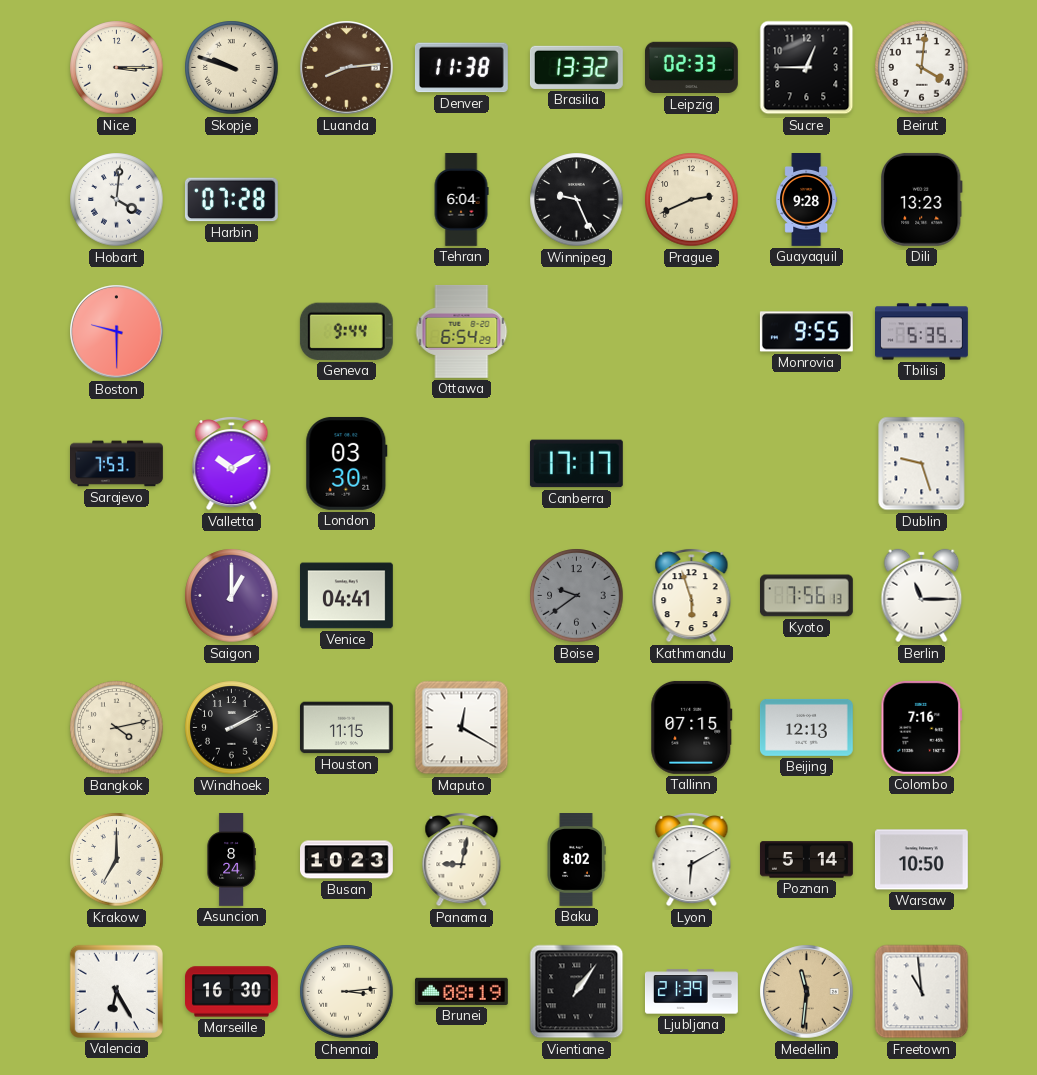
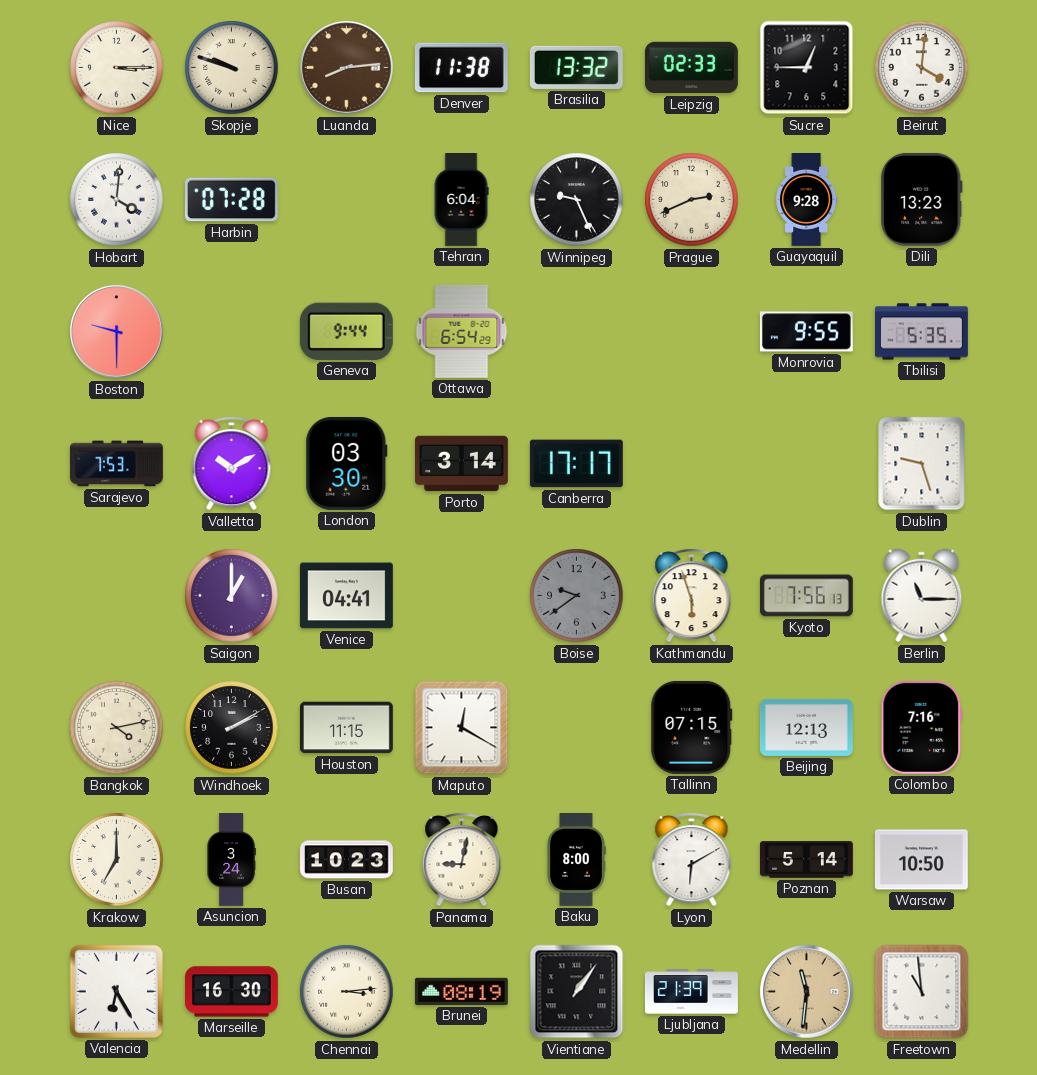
Porto: none -> 3:14 (462, 464)
Asuncion: 8:24 -> 3:24 (231, 860)
Baku: 8:02 -> 8:00 (576, 860)
